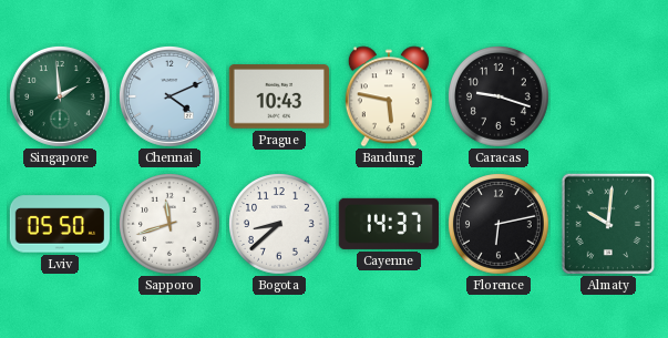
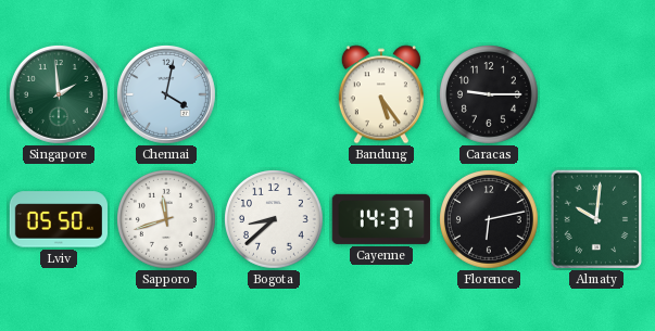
Chennai: 4:11 -> 4:02 (166, 94)
Prague: 10:43 -> none (278, 96)
Bandung: 5:47 -> 5:24 (381, 94)
Caracas: 9:18 -> 9:15 (490, 96)
